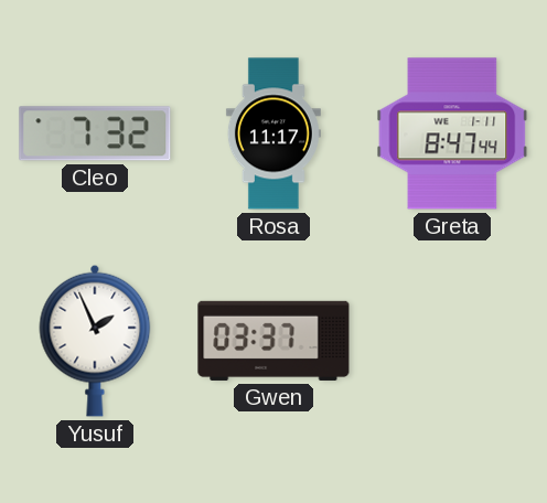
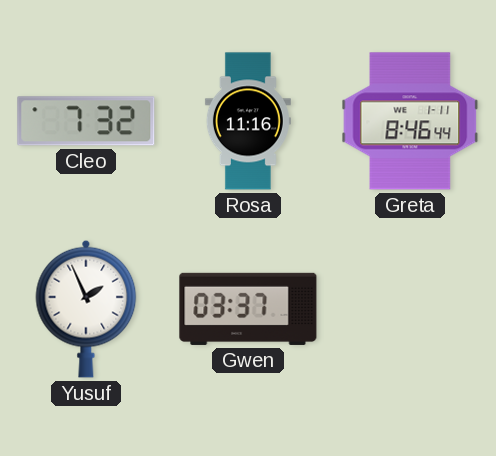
Rosa: 11:17 -> 11:16 (248, 121)
Greta: 8:47 -> 8:46 (410, 121)
